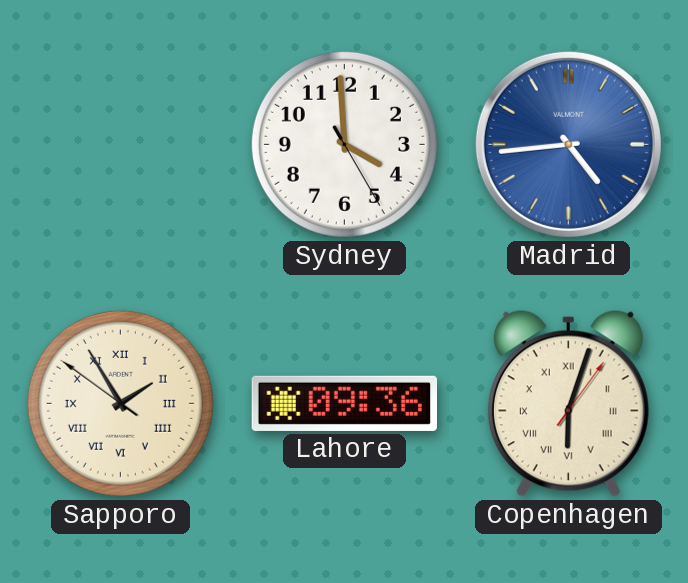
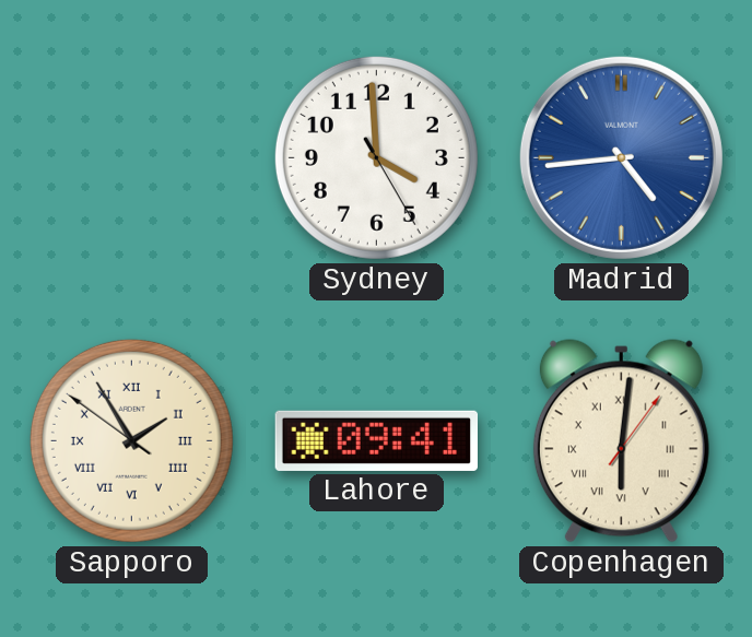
Lahore: 09:36 -> 09:41 (376, 440)
Copenhagen: 6:03 -> 6:01 (621, 441)
